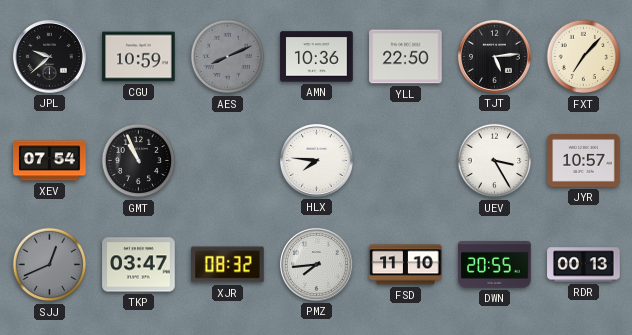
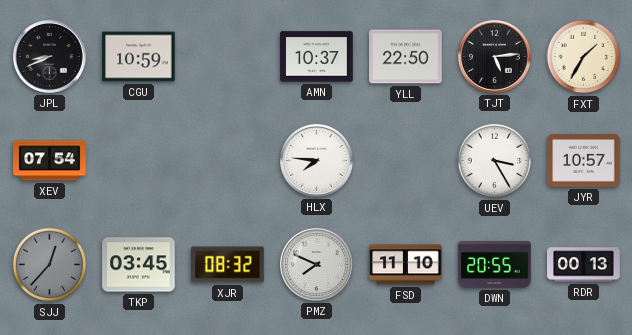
JPL: 9:38 -> 8:41 (49, 56)
AES: 8:11 -> none (228, 57)
AMN: 10:36 -> 10:37 (317, 57)
FXT: 7:07 -> 1:35 (584, 57)
GMT: 10:56 -> none (139, 161)
SJJ: 12:41 -> 12:37 (50, 265)
TKP: 03:47 -> 03:45 (139, 265)
PMZ: 7:44 -> 7:49 (316, 264)
